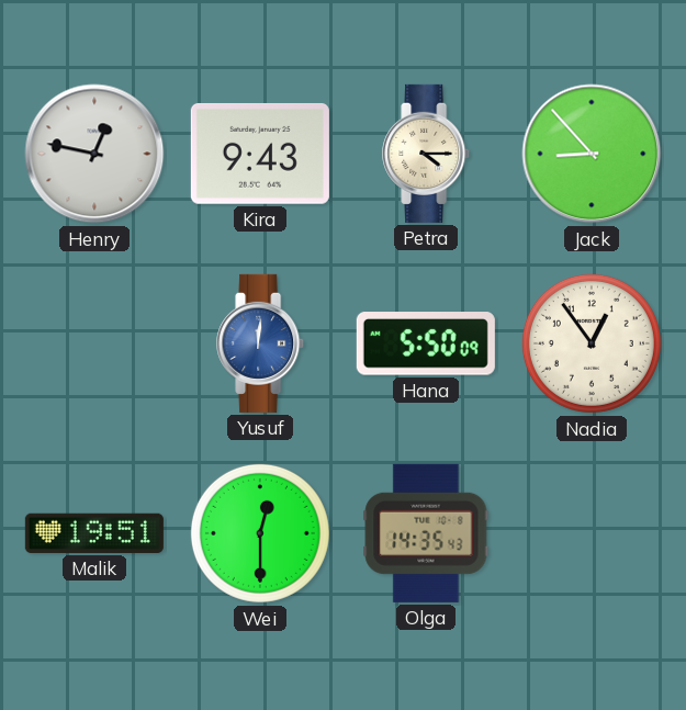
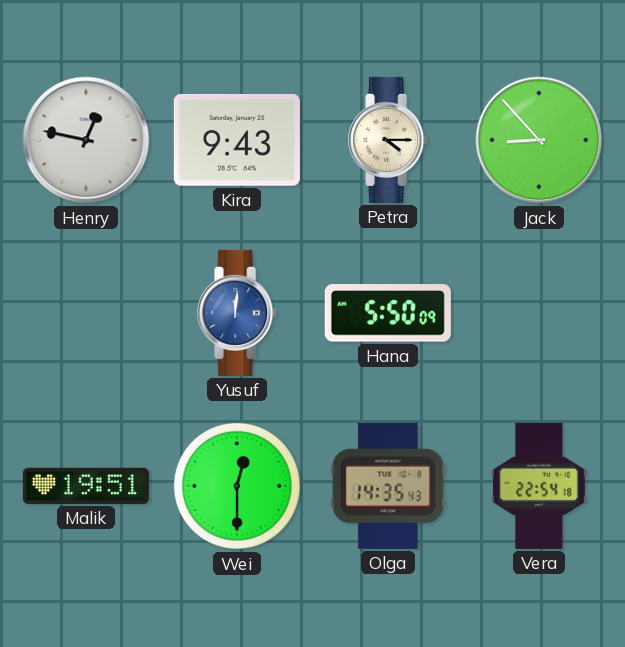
Nadia: 12:54 -> none (592, 343)
Vera: none -> 22:54 (539, 486)
